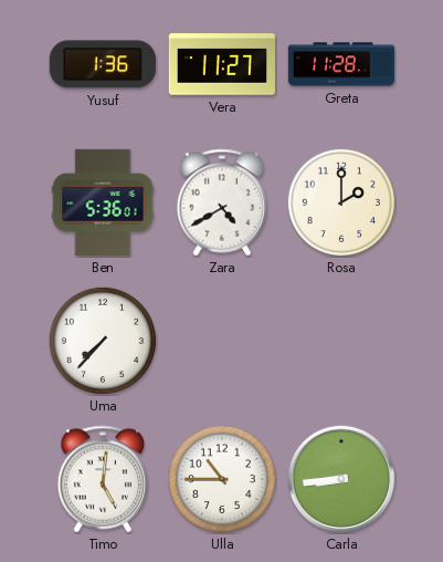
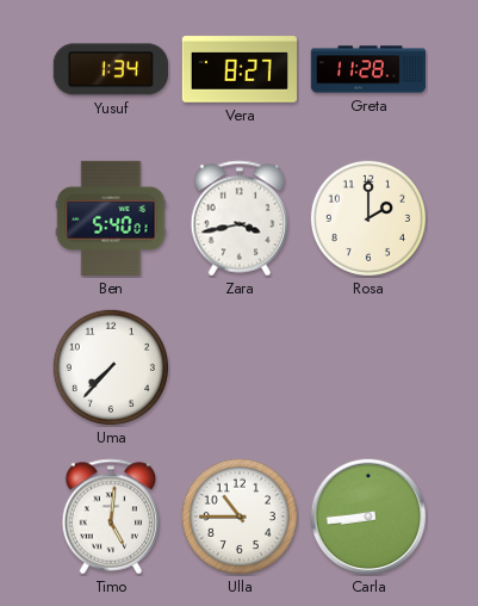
Yusuf: 1:36 -> 1:34 (111, 69)
Vera: 11:27 -> 8:27 (238, 69)
Ben: 5:36 -> 5:40 (111, 218)
Zara: 4:40 -> 3:43 (240, 218)
